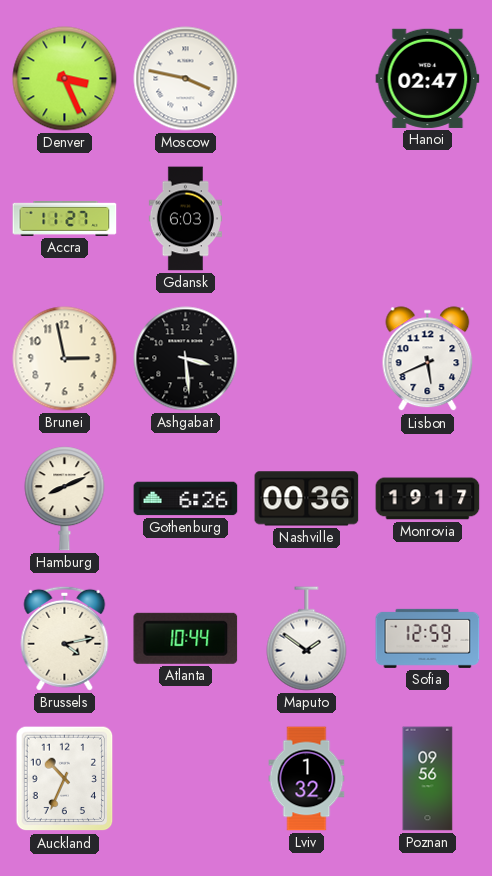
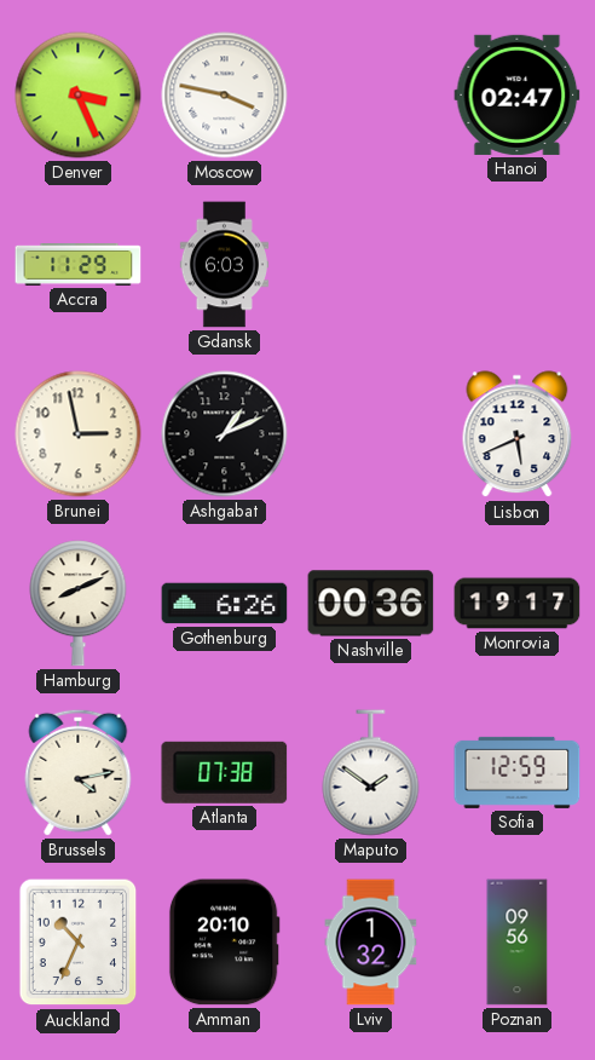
Accra: 11:27 -> 11:29 (79, 265)
Ashgabat: 3:29 -> 1:11 (225, 434)
Atlanta: 10:44 -> 07:38 (225, 772)
Amman: none -> 20:10 (224, 943)
